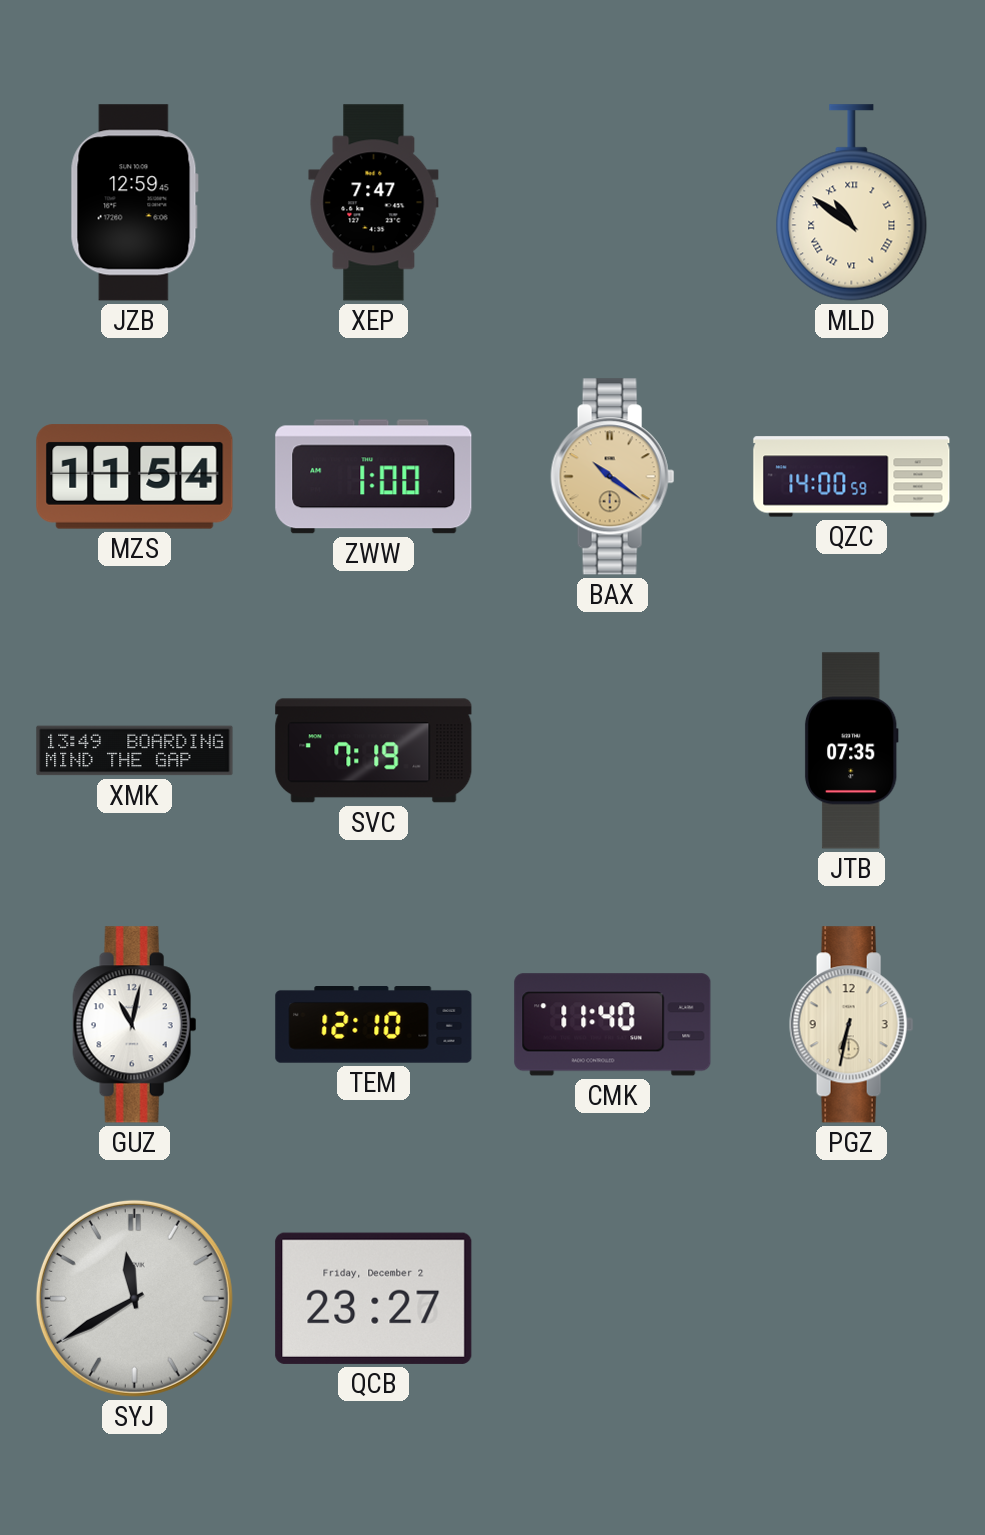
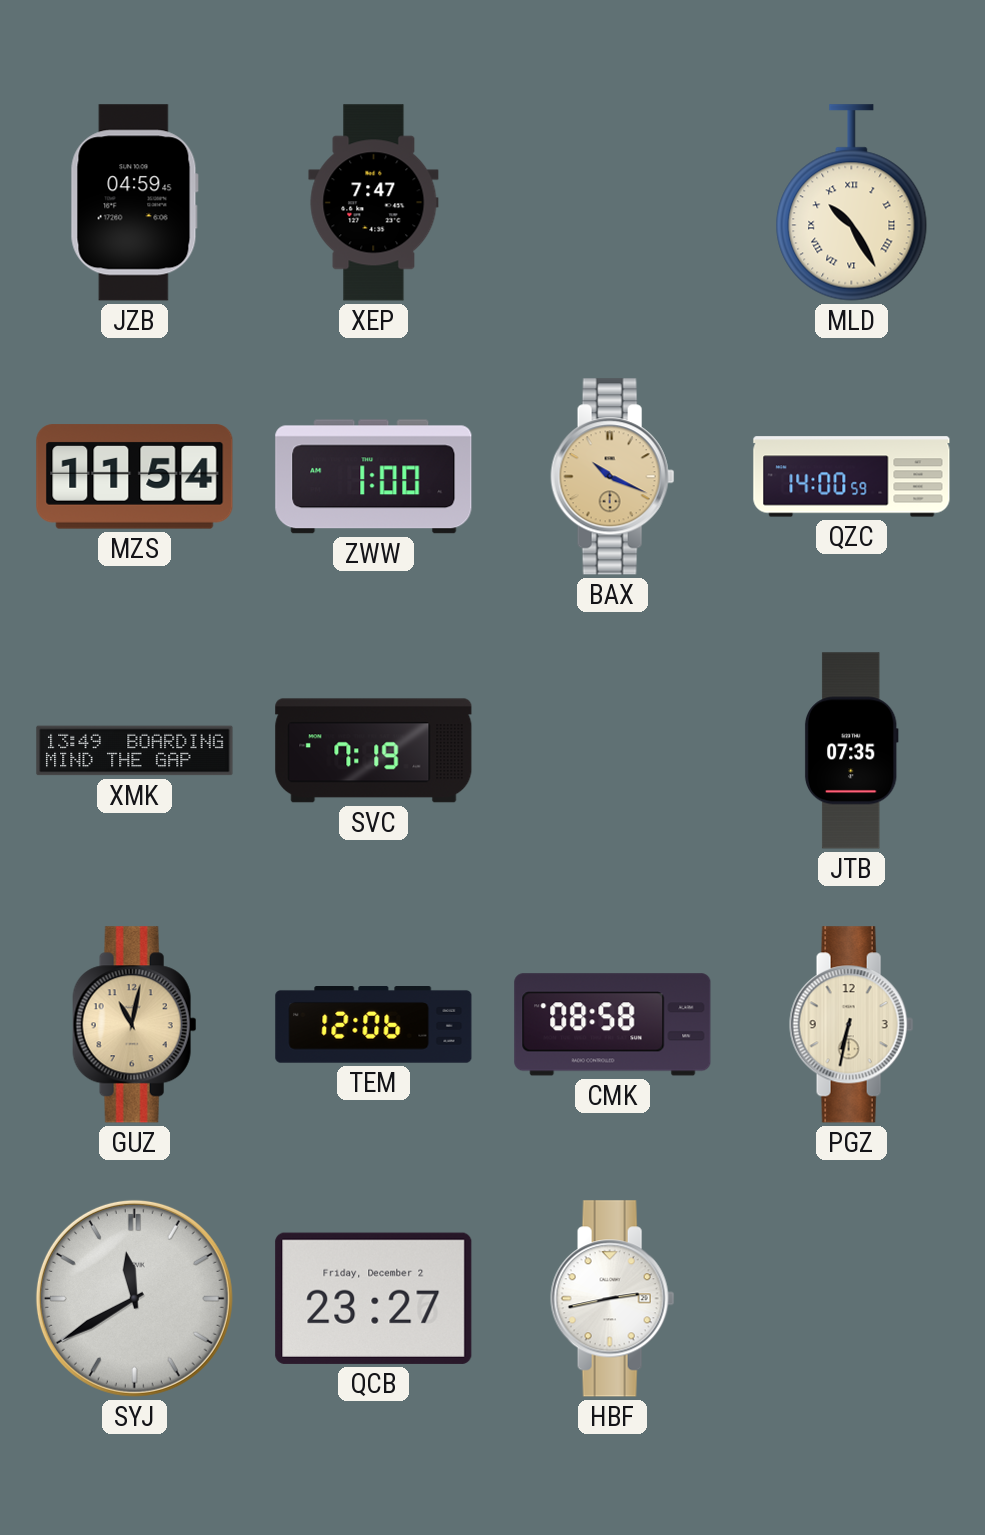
JZB: 12:59 -> 04:59 (134, 203)
MLD: 10:51 -> 10:25 (852, 203)
BAX: 10:21 -> 10:19 (613, 477)
GUZ dial: white -> champagne (135, 1025)
TEM: 12:10 -> 12:06 (374, 1025)
CMK: 11:40 -> 08:58 (613, 1025)
HBF: none -> 2:43 (613, 1299)
